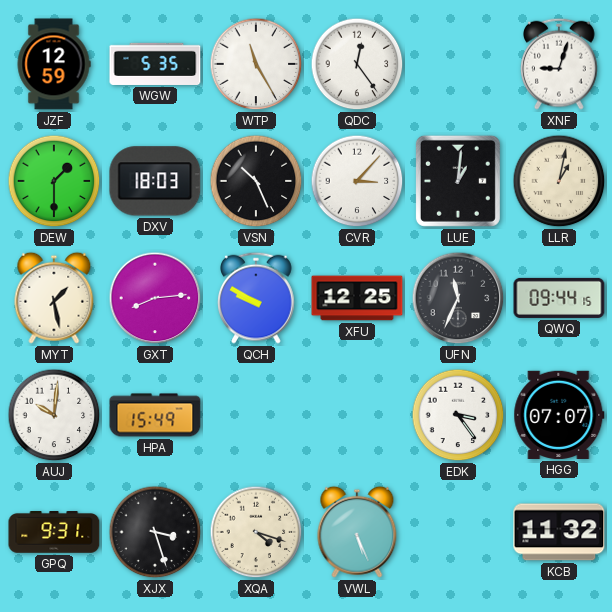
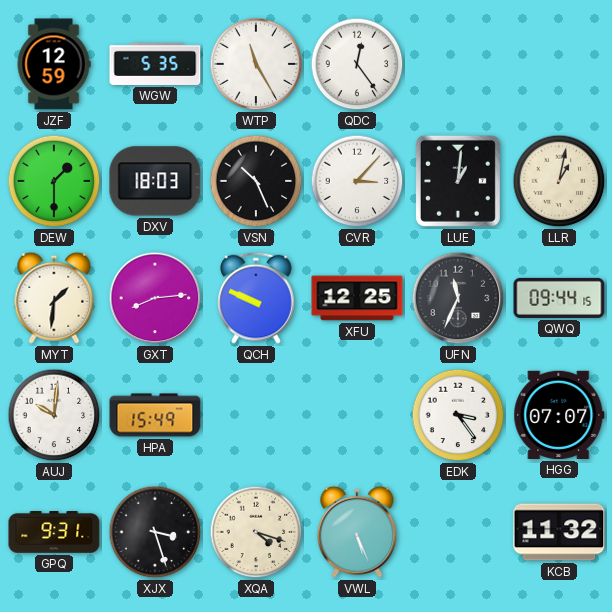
XNF: 9:03 -> none (560, 64)
MYT: 1:28 -> 1:31 (54, 298)
QCH: 9:50 -> 9:49 (257, 298)
